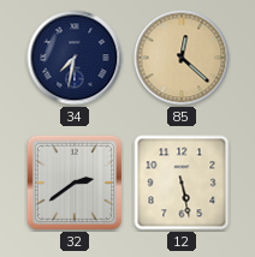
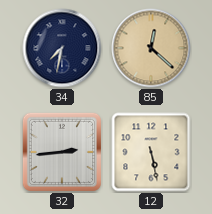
32: 2:39 -> 2:44 (62, 152)
